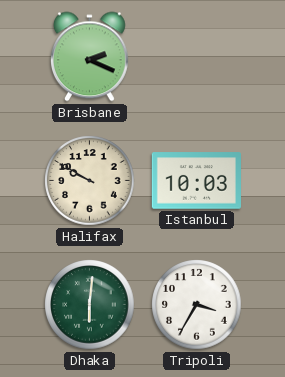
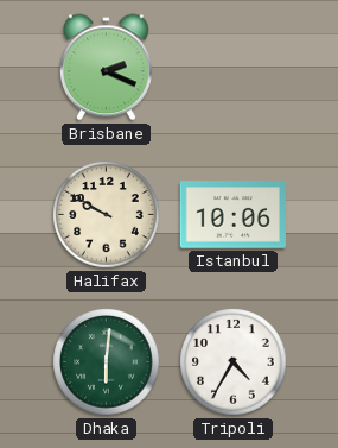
Istanbul: 10:03 -> 10:06 (232, 215)
Tripoli: 3:35 -> 4:35 (234, 362)
